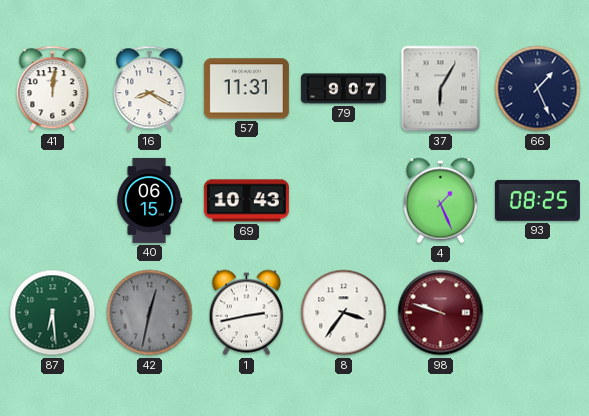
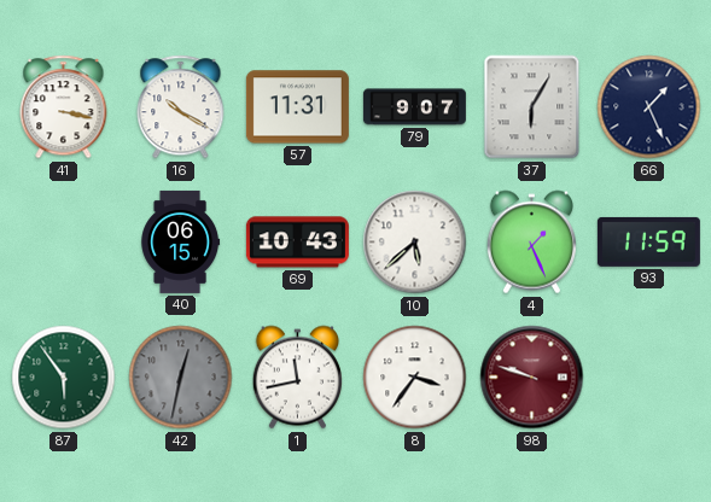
41: 12:01 -> 3:17 (64, 107)
16: 8:20 -> 10:20 (181, 107)
10: none -> 5:38 (415, 243)
93: 08:25 -> 11:59 (648, 241)
87: 6:29 -> 5:54 (64, 378)
1: 2:43 -> 11:43 (297, 378)
